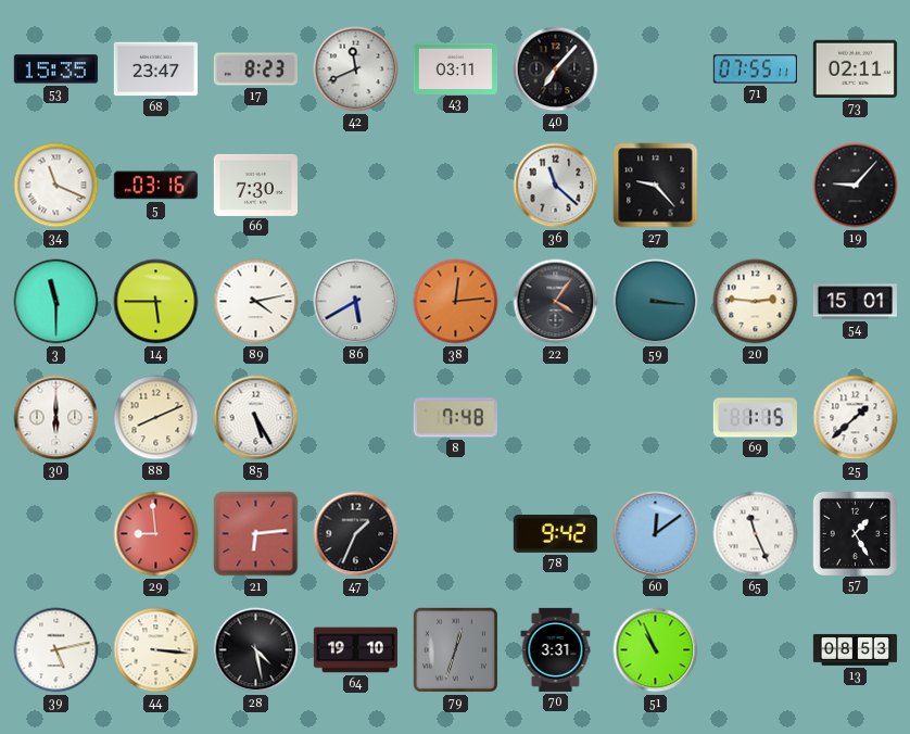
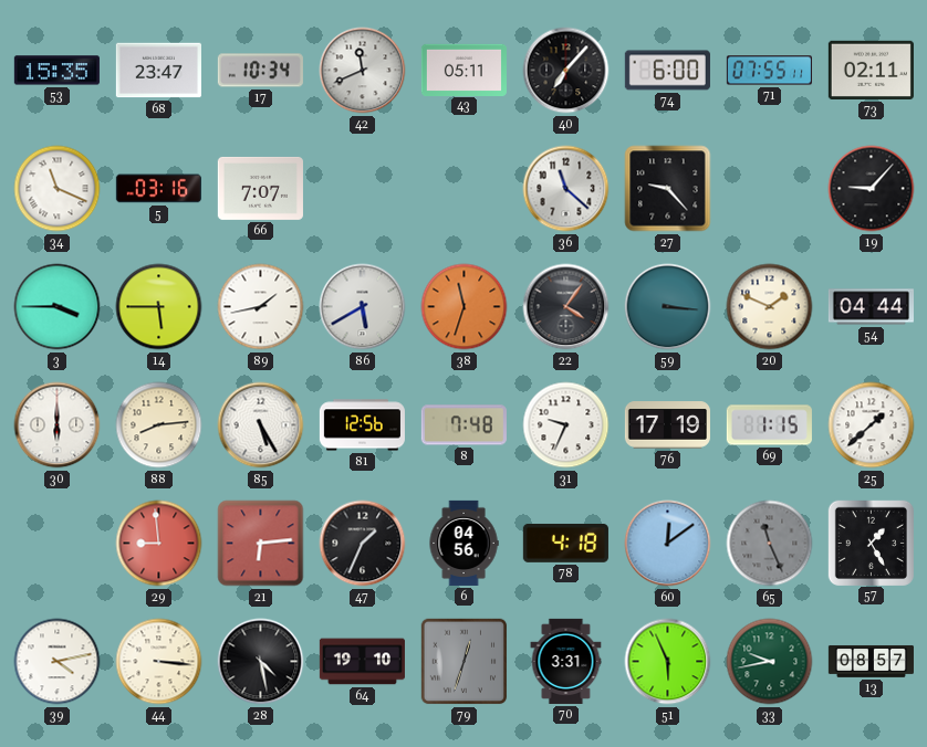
17: 8:23 -> 10:34 (260, 71)
43: 03:11 -> 05:11 (463, 70)
74: none -> 6:00 (667, 71)
66: 7:30 -> 7:07 (260, 188)
3: 11:30 -> 3:45 (58, 307)
89: 4:13 -> 1:43 (261, 307)
38: 12:14 -> 11:33 (465, 307)
20: 2:46 -> 1:49 (770, 307)
54: 15:01 -> 04:44 (871, 307)
88: 8:11 -> 8:14 (159, 425)
81: none -> 12:56 (362, 425)
31: none -> 9:34 (566, 425)
76: none -> 17:19 (667, 425)
6: none -> 04:56 (463, 543)
78: 9:42 -> 4:18 (565, 543)
65 dial: white -> grey (770, 544)
39: 5:13 -> 4:13 (58, 662)
51: 10:56 -> 5:56 (668, 662)
33: none -> 9:43 (770, 662)
13: 08:53 -> 08:57 (871, 661)
